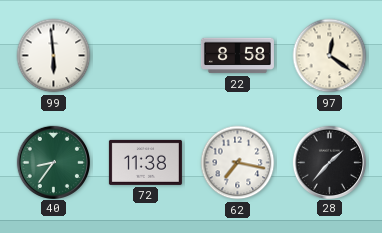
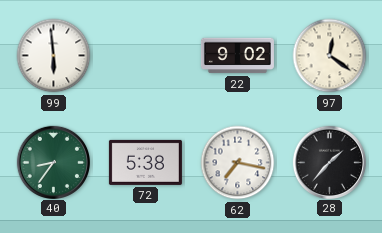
22: 8:58 -> 9:02 (237, 56)
72: 11:38 -> 5:38 (145, 162)
